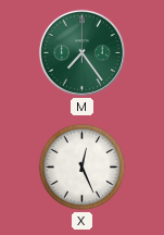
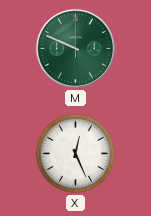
M: 7:24 -> 9:49 (75, 48)
